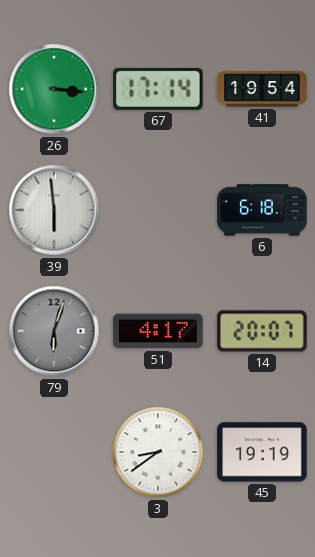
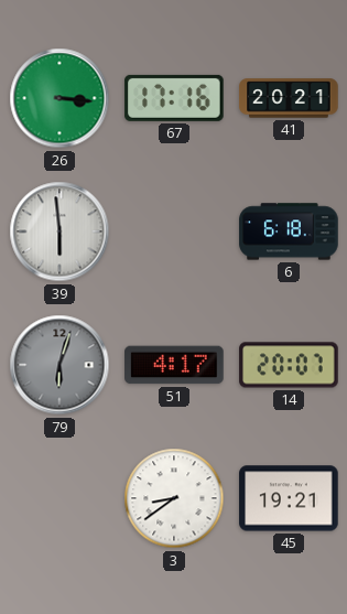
67: 17:14 -> 17:16 (174, 98)
41: 19:54 -> 20:21 (289, 98)
45: 19:19 -> 19:21 (289, 498)
